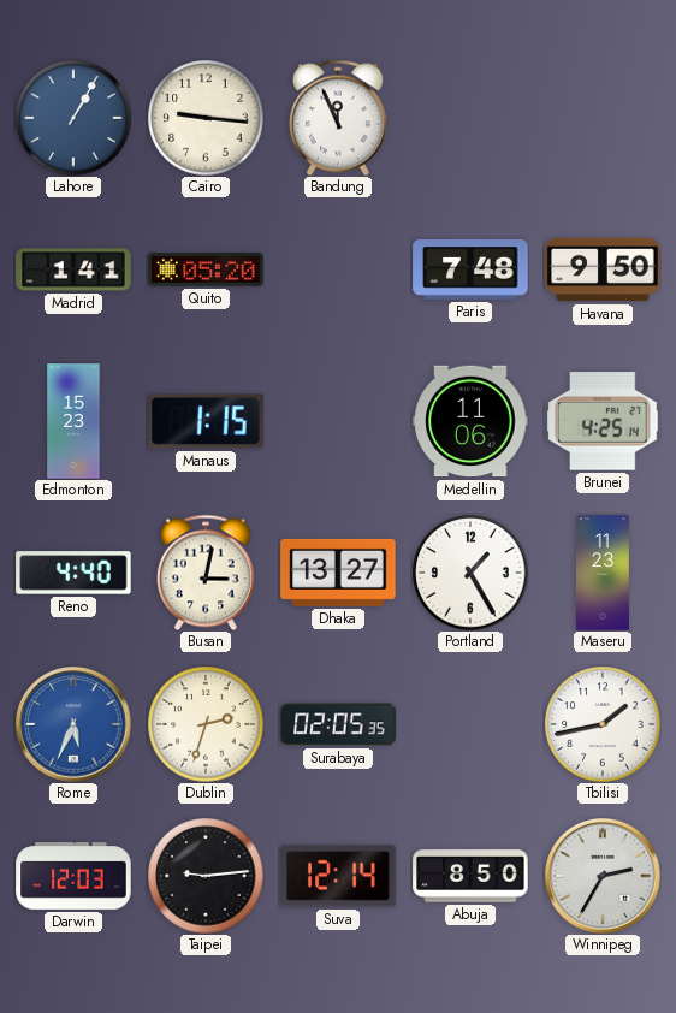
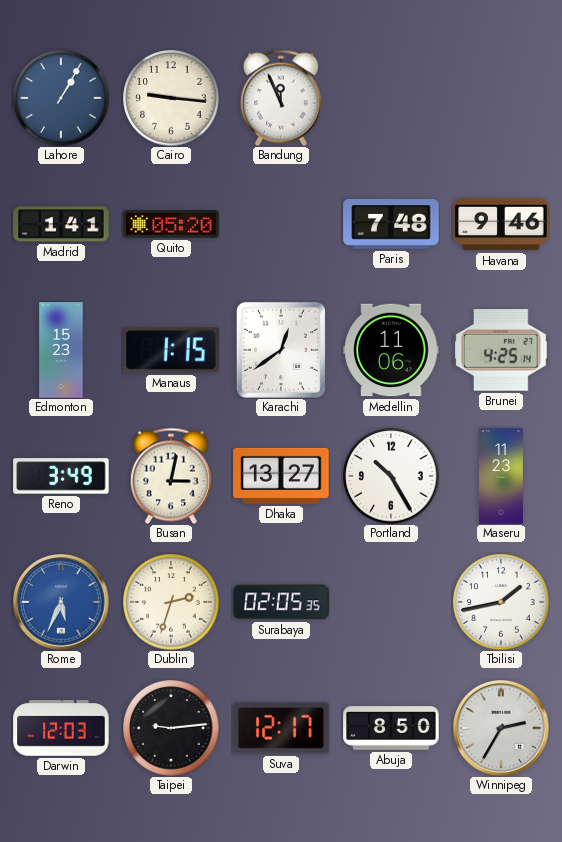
Havana: 9:50 -> 9:46 (501, 224)
Karachi: none -> 12:39 (281, 350)
Reno: 4:40 -> 3:49 (61, 476)
Portland: 1:25 -> 10:25 (391, 476)
Suva: 12:14 -> 12:17 (281, 728)
